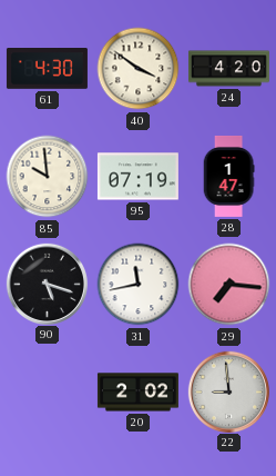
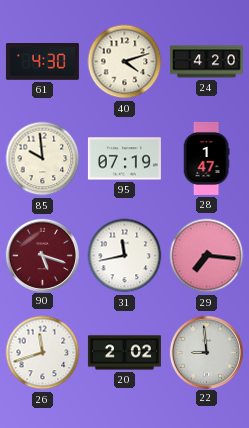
40: 3:51 -> 4:12 (125, 62)
90 dial: black -> burgundy (42, 255)
26: none -> 11:42 (43, 353)
